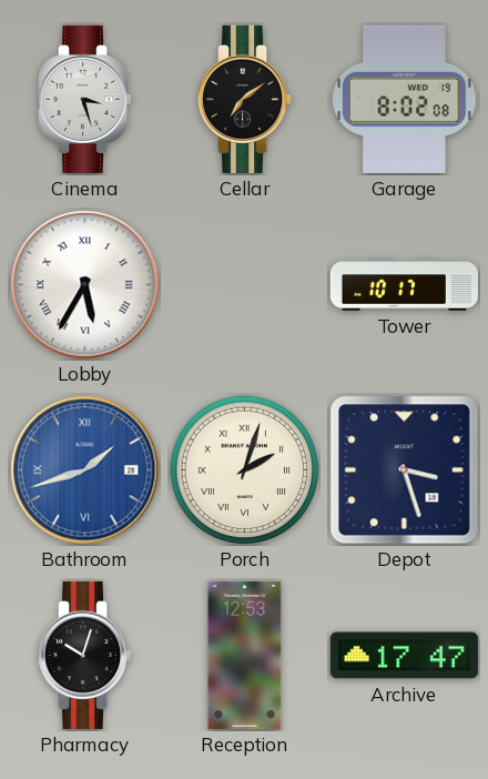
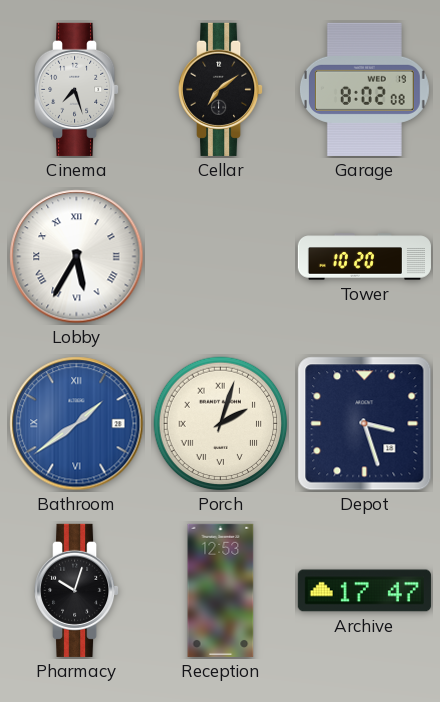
Cinema: 3:27 -> 7:27 (78, 89)
Tower: 10:17 -> 10:20 (364, 257)
Bathroom: 1:42 -> 1:39 (77, 424)
